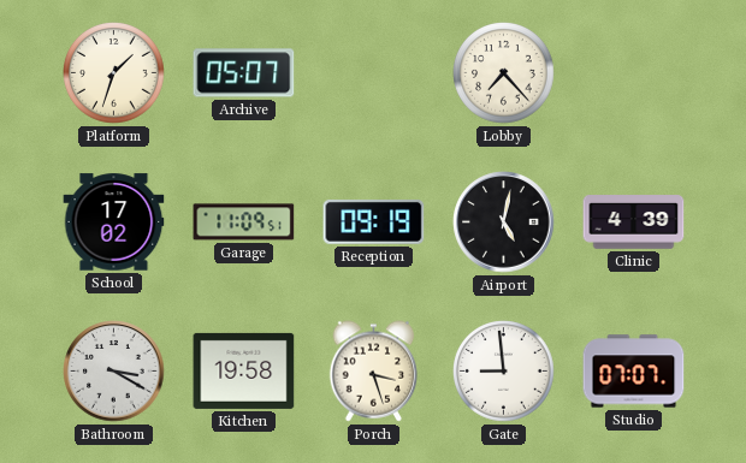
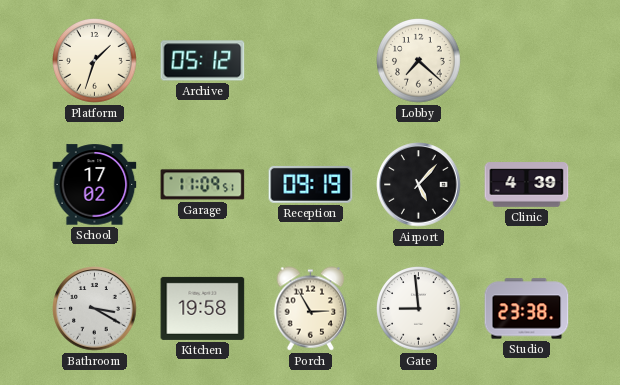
Archive: 05:07 -> 05:12 (203, 61)
Lobby: 7:23 -> 7:22 (419, 61)
Airport: 5:02 -> 5:07 (419, 185)
Porch: 3:27 -> 2:55 (311, 309)
Studio: 07:07 -> 23:38 (527, 309)
